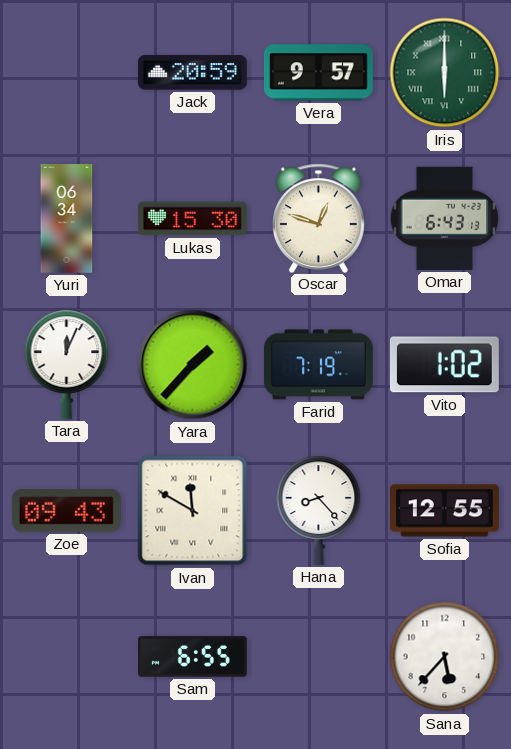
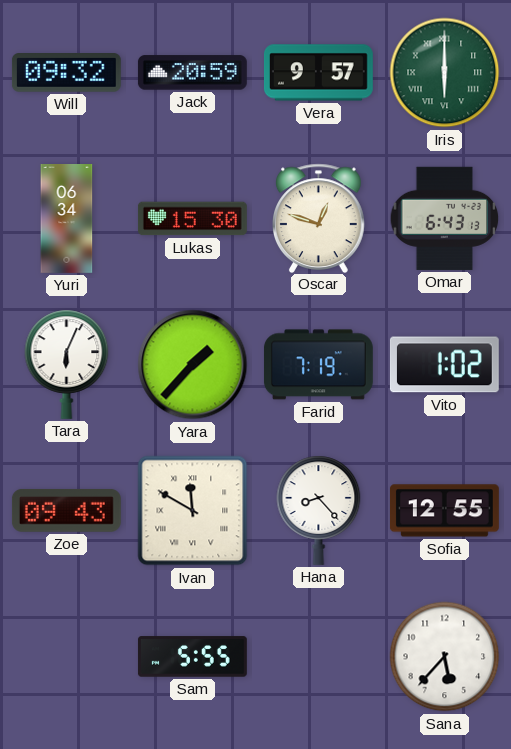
Will: none -> 09:32 (66, 73)
Tara: 12:04 -> 6:04 (67, 364)
Sam: 6:55 -> 5:55 (192, 657)
